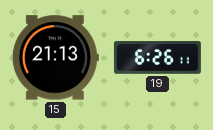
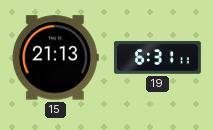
19: 6:26 -> 6:31 (157, 58)
